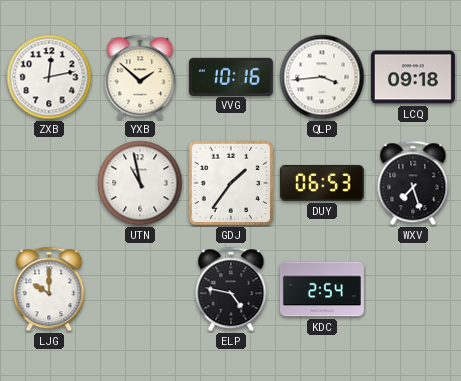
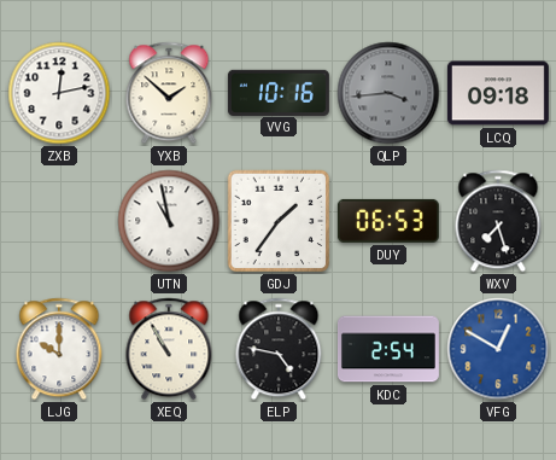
QLP dial: white -> grey (388, 93)
XEQ: none -> 10:55 (169, 349)
VFG: none -> 12:50 (498, 349)
